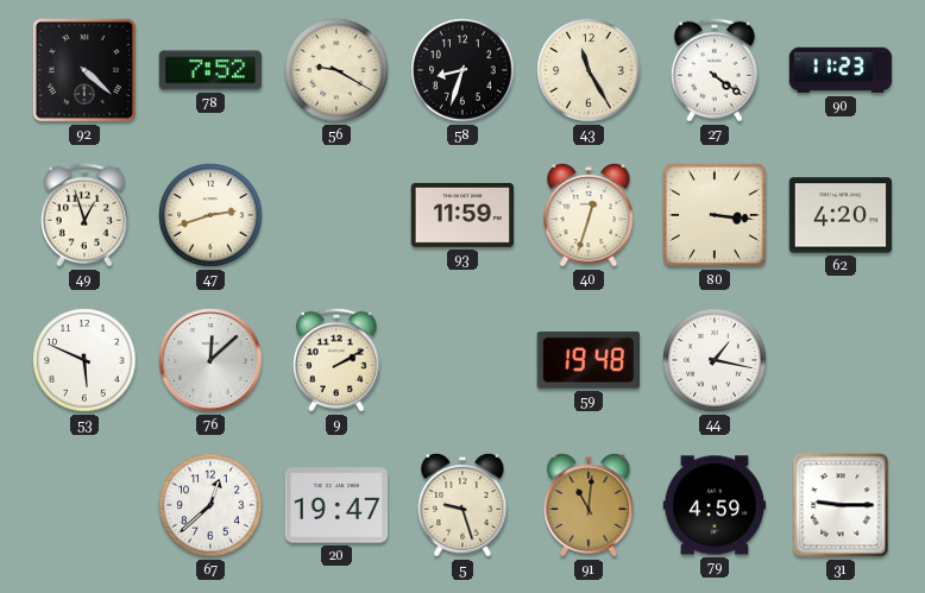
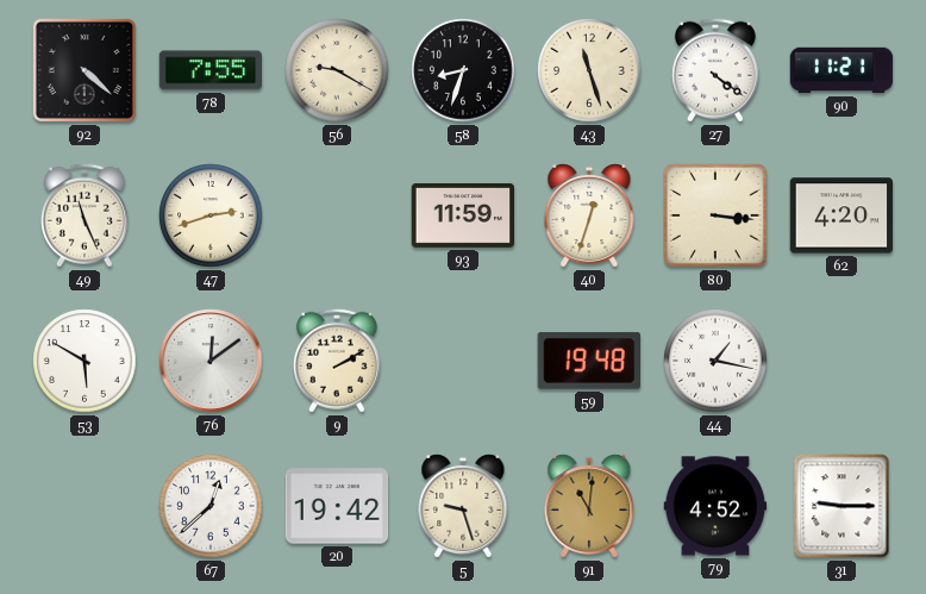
78: 7:52 -> 7:55 (211, 70)
43: 11:25 -> 11:27 (589, 70)
90: 11:23 -> 11:21 (841, 70)
49: 12:57 -> 11:26 (85, 215)
53: 5:49 -> 5:50 (85, 361)
76: 12:08 -> 12:09 (211, 361)
20: 19:47 -> 19:42 (337, 506)
79: 4:59 -> 4:52 (715, 506)
